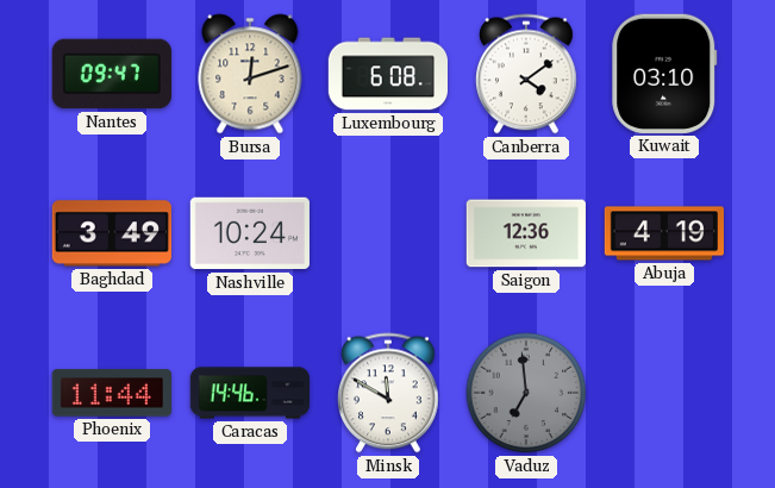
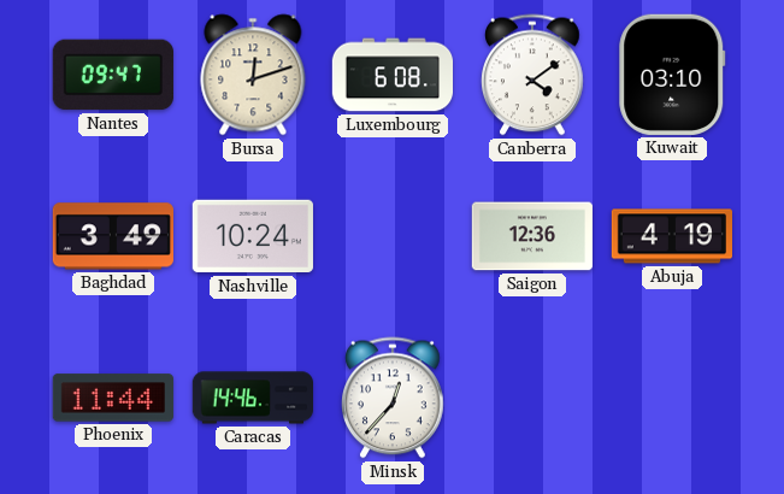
Minsk: 11:50 -> 12:37 (394, 398)
Vaduz: 6:59 -> none (526, 393)
